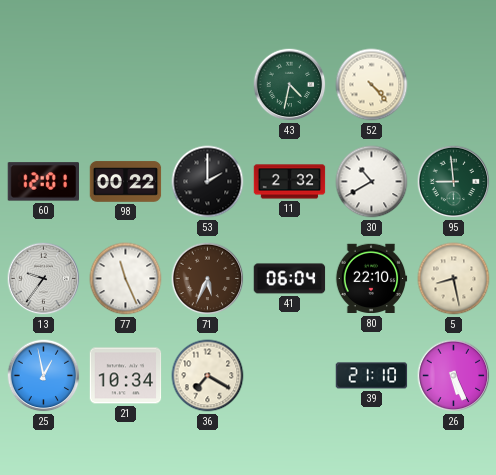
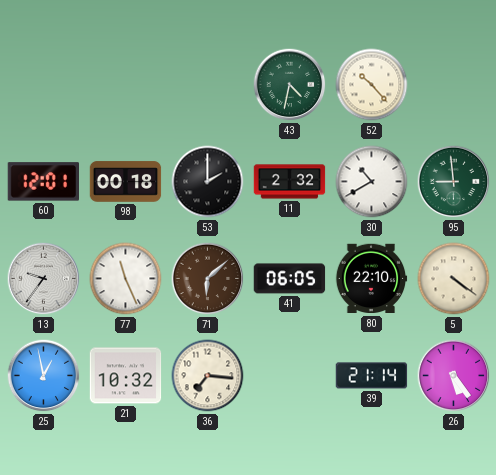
52: 4:23 -> 10:23 (372, 85)
98: 00:22 -> 00:18 (126, 182)
71: 5:34 -> 6:08 (208, 279)
41: 06:04 -> 06:05 (290, 279)
5: 8:28 -> 4:21 (454, 279)
21: 10:34 -> 10:32 (126, 376)
36: 7:20 -> 7:16 (208, 376)
39: 21:10 -> 21:14 (372, 376)
26: 5:26 -> 5:24 (454, 376)
